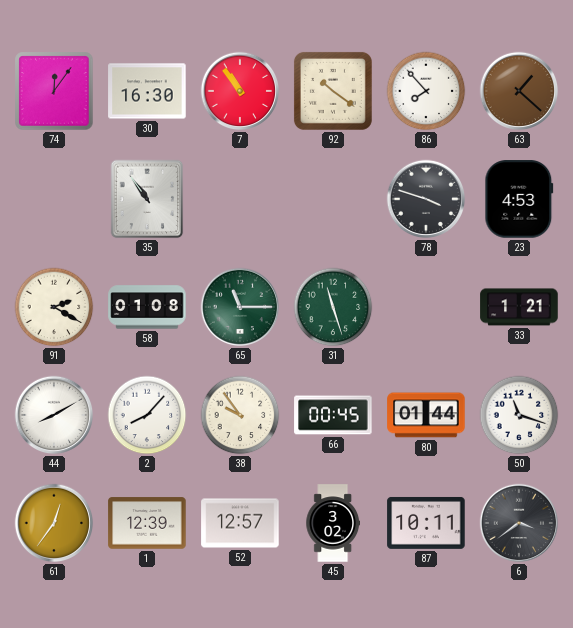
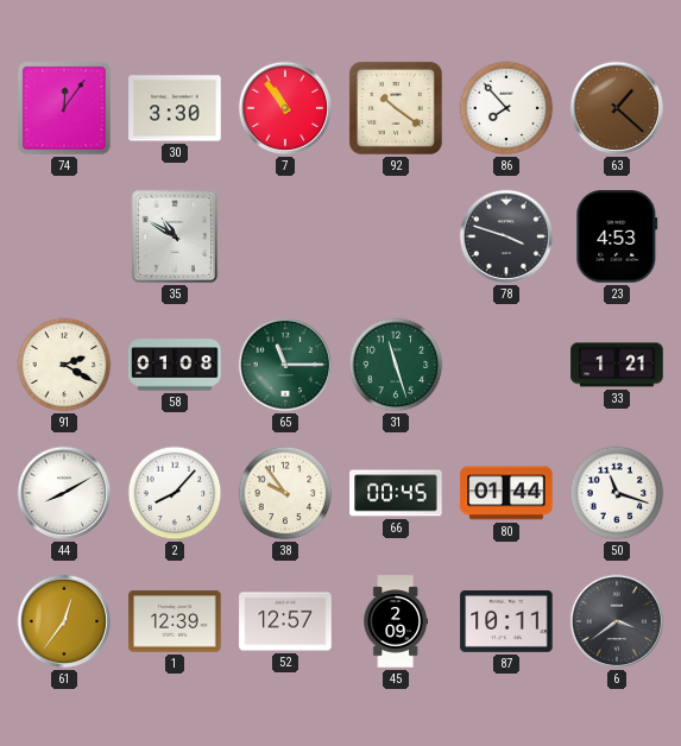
30: 16:30 -> 3:30 (175, 108)
35: 10:54 -> 10:50 (175, 236)
45: 3:02 -> 2:09 (395, 621)
